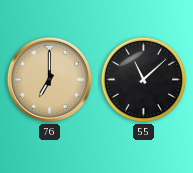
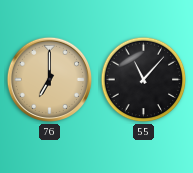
55: 11:08 -> 11:07 (144, 80)
